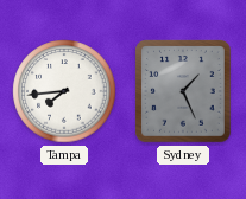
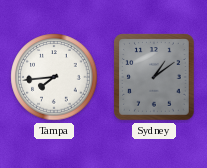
Sydney: 1:26 -> 1:09 (154, 77)
